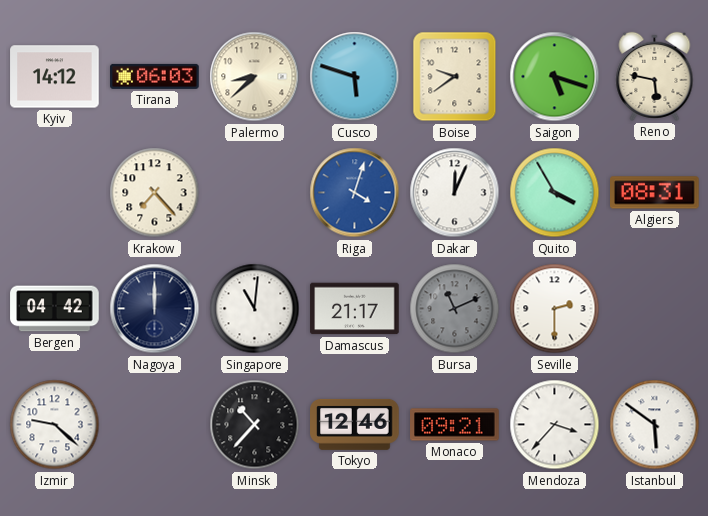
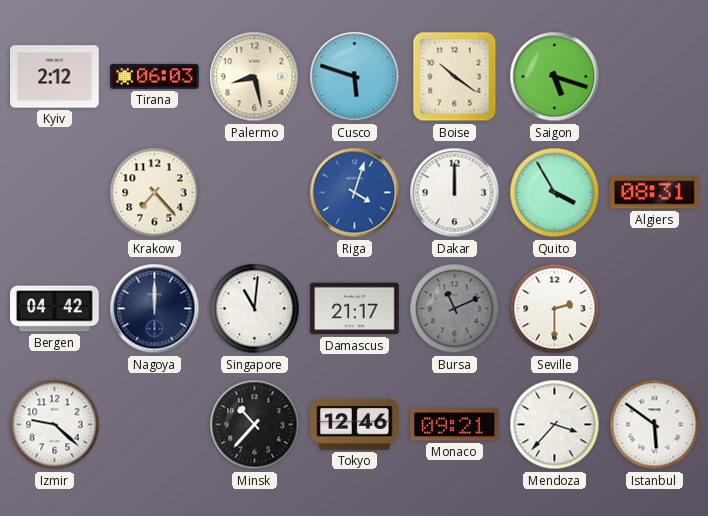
Kyiv: 14:12 -> 2:12 (55, 77)
Palermo: 8:38 -> 8:28 (255, 77)
Boise: 9:39 -> 10:21 (455, 77)
Reno: 5:47 -> none (655, 76)
Dakar: 12:04 -> 12:00 (455, 193)
